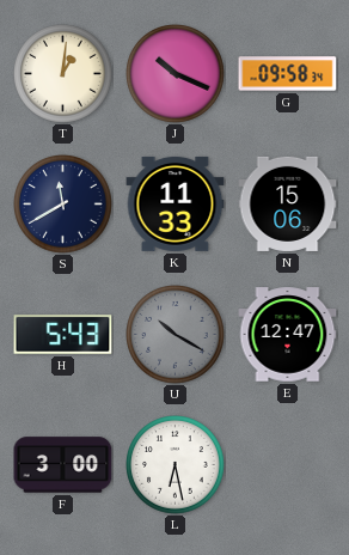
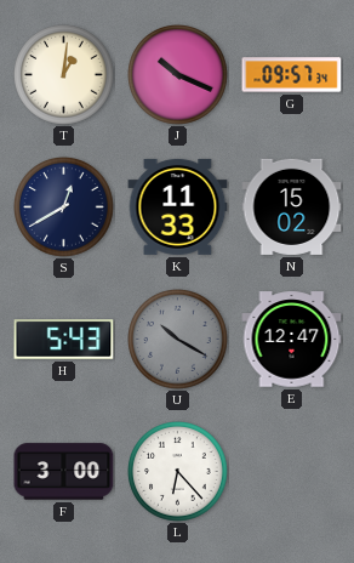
G: 09:58 -> 09:57 (292, 75)
S: 11:40 -> 12:40 (64, 207)
N: 15:06 -> 15:02 (292, 206)
L: 6:28 -> 6:23 (178, 472)
